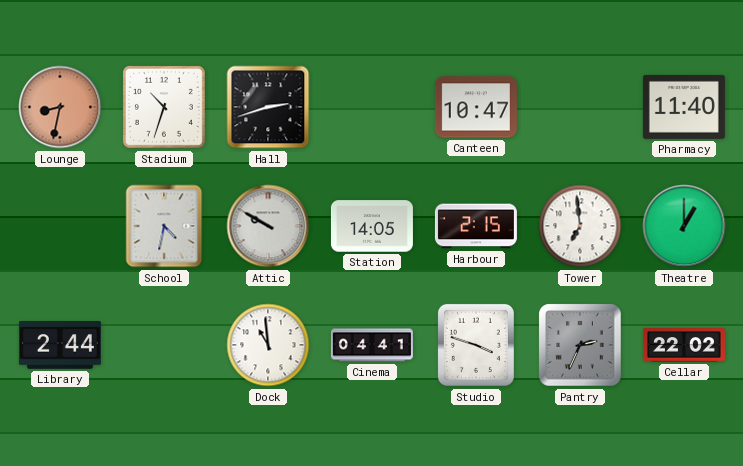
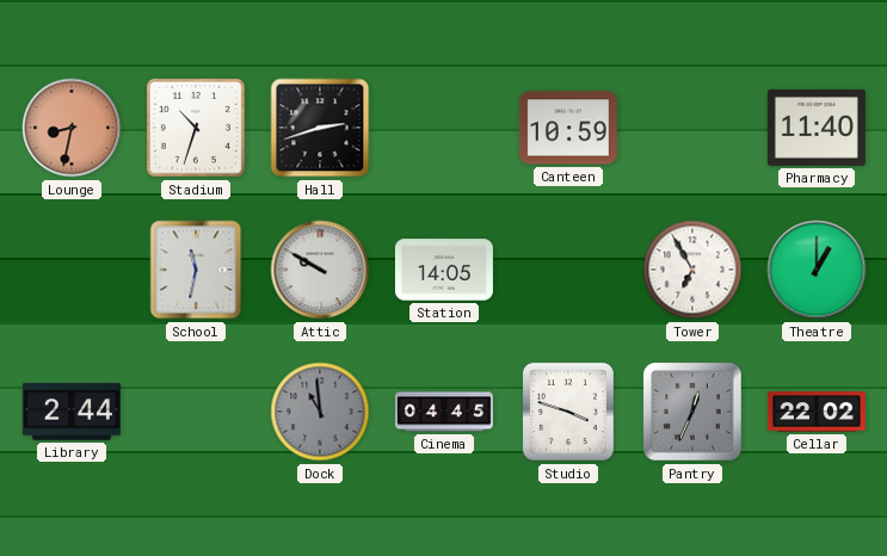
Canteen: 10:47 -> 10:59 (568, 128)
School: 4:32 -> 11:32 (196, 270)
Harbour: 2:15 -> none (476, 226)
Tower: 6:59 -> 6:55 (692, 270)
Dock dial: white -> grey (320, 412)
Cinema: 04:41 -> 04:45 (444, 412)
Pantry: 2:34 -> 12:34 (692, 412)
